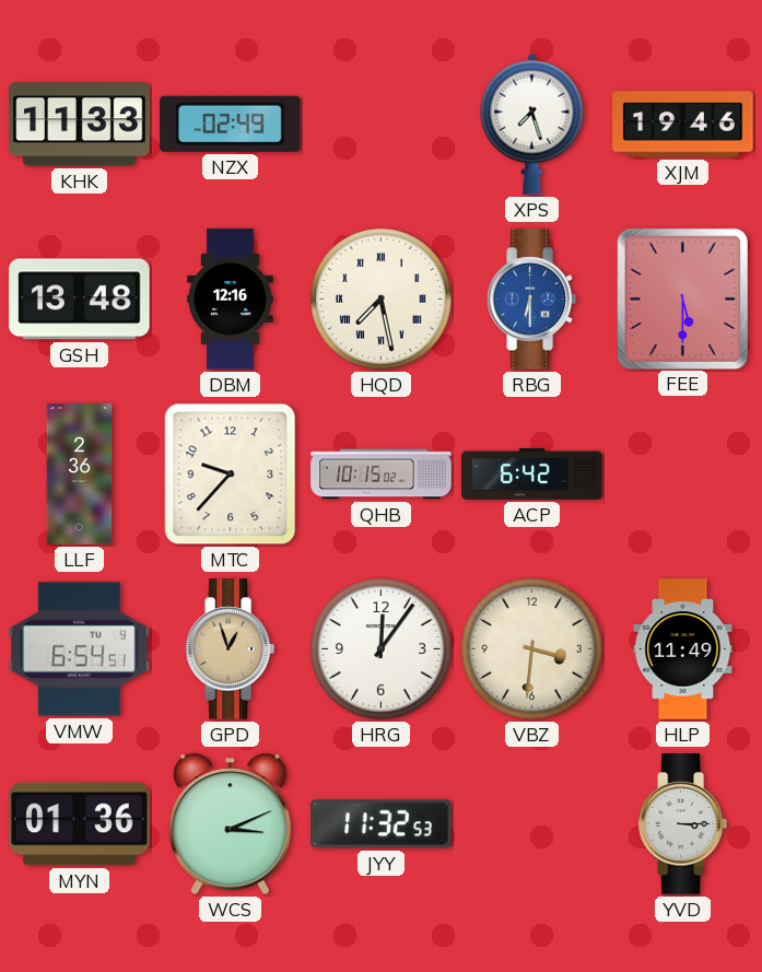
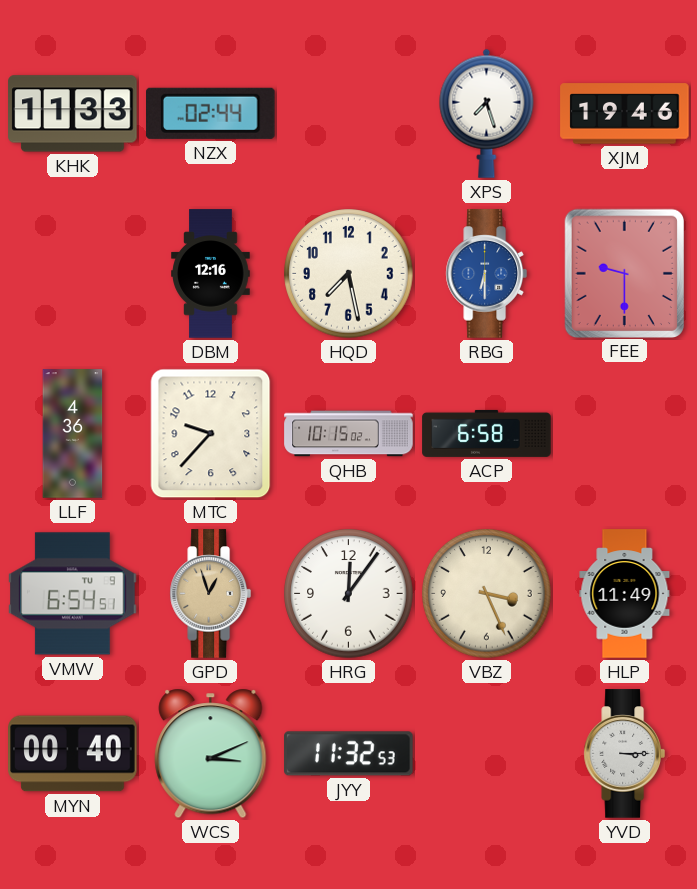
NZX: 02:49 -> 02:44 (211, 113)
GSH: 13:48 -> none (80, 300)
HQD numerals: Roman -> Arabic (349, 274)
FEE: 5:30 -> 9:30 (624, 273)
LLF: 2:36 -> 4:36 (73, 434)
ACP: 6:42 -> 6:58 (487, 433)
VBZ: 3:31 -> 3:26 (487, 594)
MYN: 01:36 -> 00:40 (73, 754)
